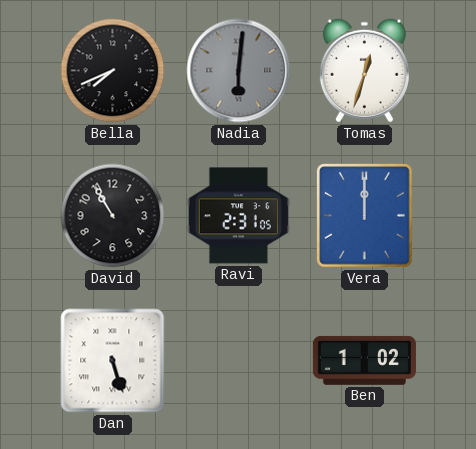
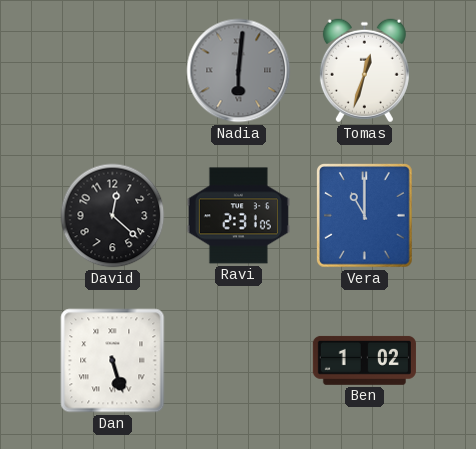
Bella: 7:41 -> none (113, 71)
David: 10:55 -> 12:22 (113, 216)
Vera: 12:00 -> 11:00 (365, 216)
